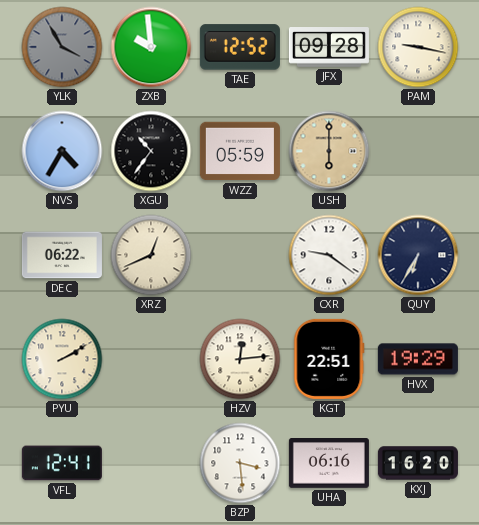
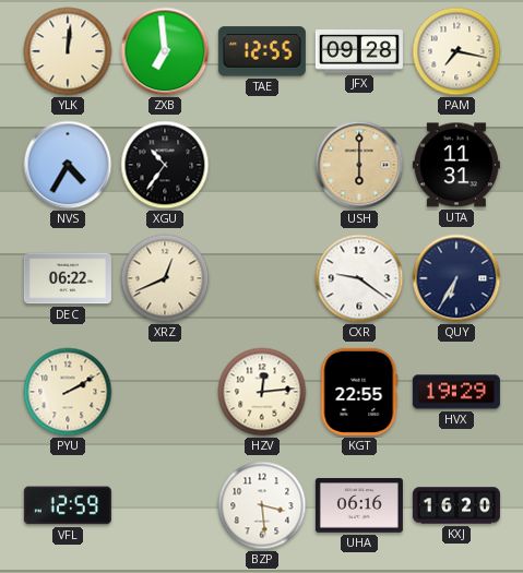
YLK: 3:55 -> 12:01 (68, 51)
YLK dial: grey -> cream (68, 51)
ZXB: 9:59 -> 6:59 (165, 51)
TAE: 12:52 -> 12:55 (262, 51)
PAM: 9:17 -> 7:17 (456, 51)
WZZ: 05:59 -> none (240, 151)
UTA: none -> 11:31 (456, 165)
KGT: 22:51 -> 22:55 (359, 392)
VFL: 12:41 -> 12:59 (68, 505)
